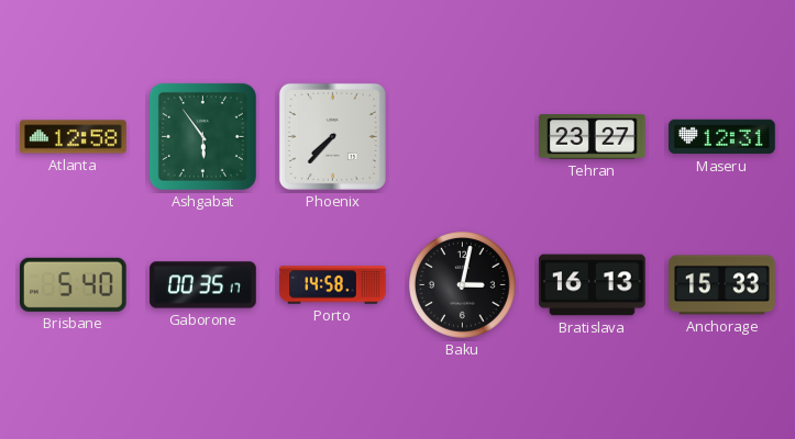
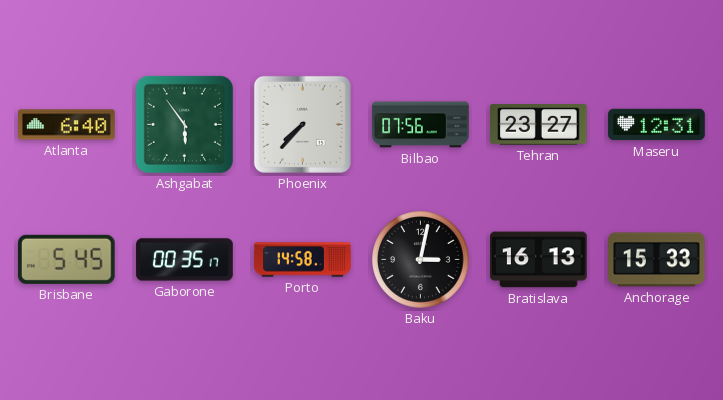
Atlanta: 12:58 -> 6:40 (67, 125)
Bilbao: none -> 07:56 (421, 125)
Brisbane: 5:40 -> 5:45 (66, 259)
